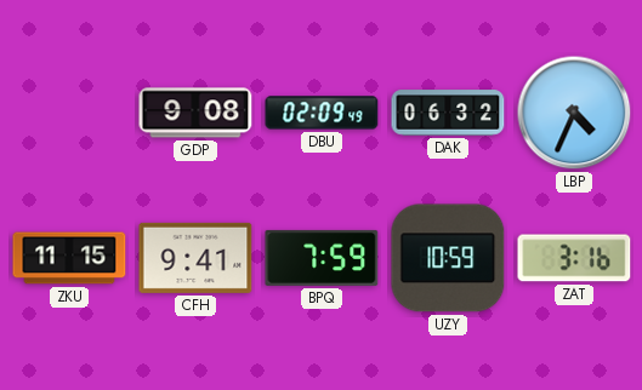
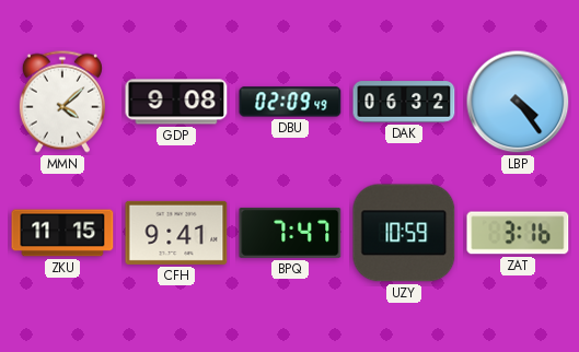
MMN: none -> 4:08 (62, 102)
LBP: 4:34 -> 4:24 (518, 102)
BPQ: 7:59 -> 7:47 (290, 233)
